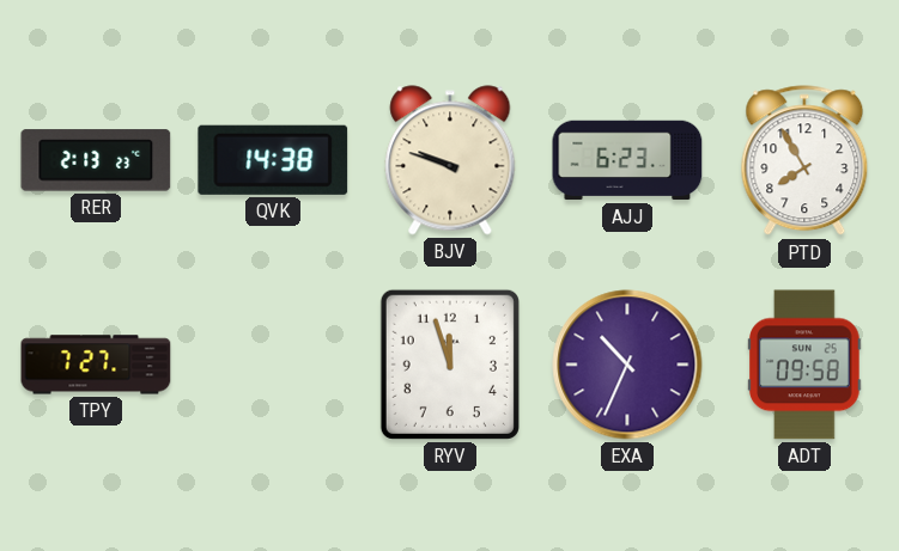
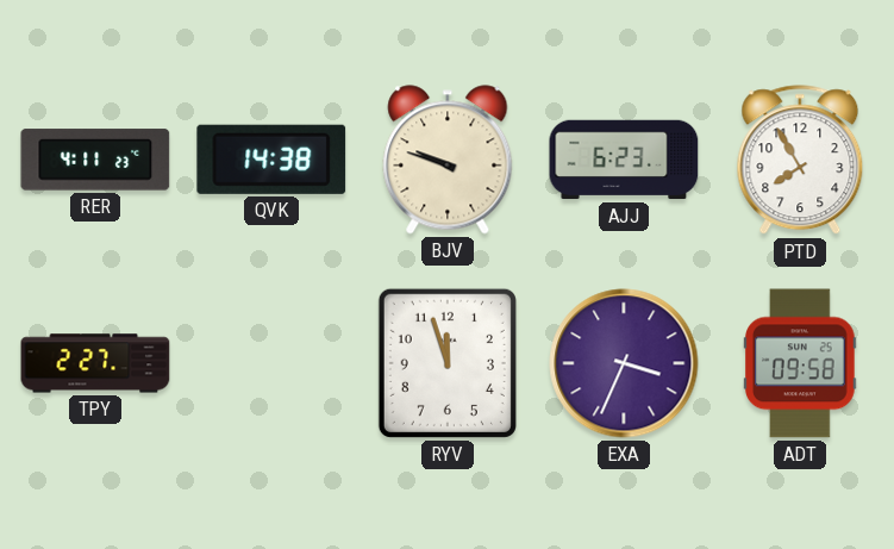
RER: 2:13 -> 4:11 (95, 160)
TPY: 7:27 -> 2:27 (95, 363)
EXA: 10:34 -> 3:34 (624, 363)
